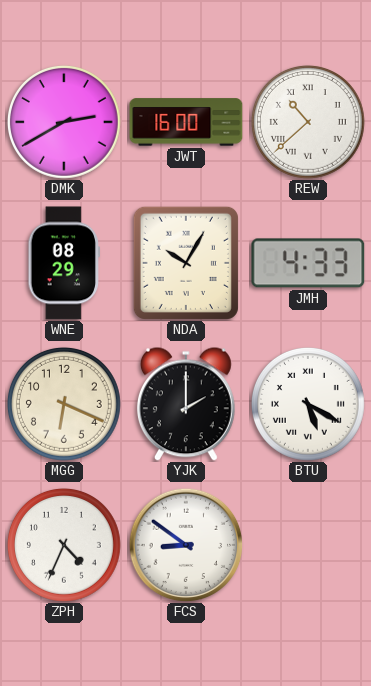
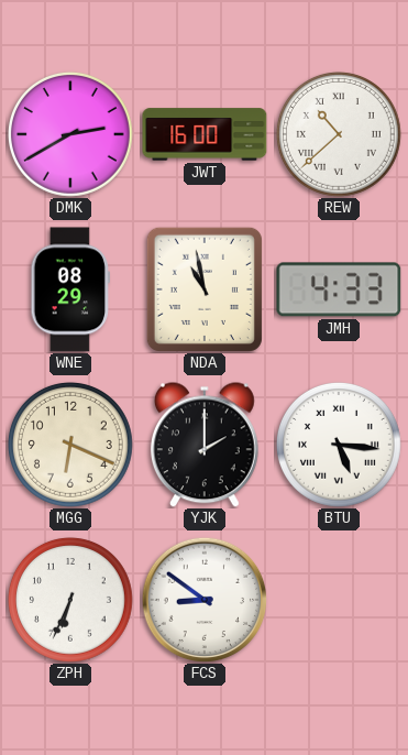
NDA: 10:05 -> 10:58 (205, 289)
BTU: 5:20 -> 5:16 (339, 445)
ZPH: 4:34 -> 6:34 (70, 600)
